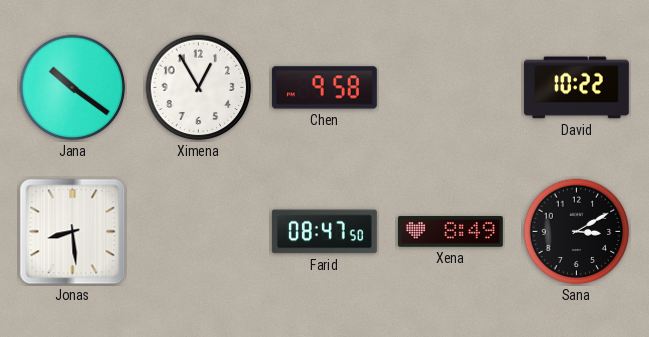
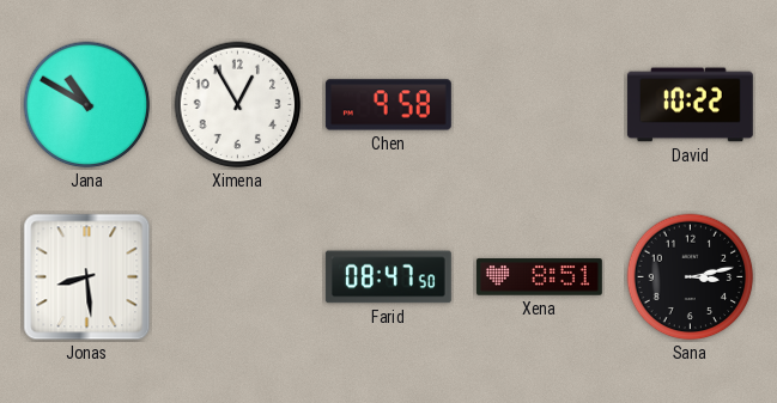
Jana: 10:21 -> 10:50 (87, 105)
Xena: 8:49 -> 8:51 (539, 277)
Sana: 3:10 -> 3:13 (691, 277)
